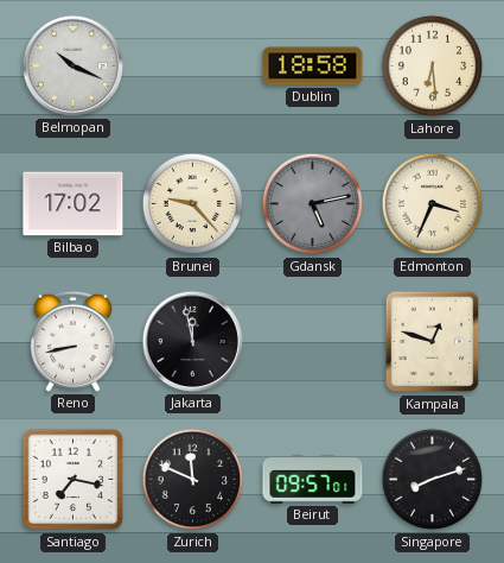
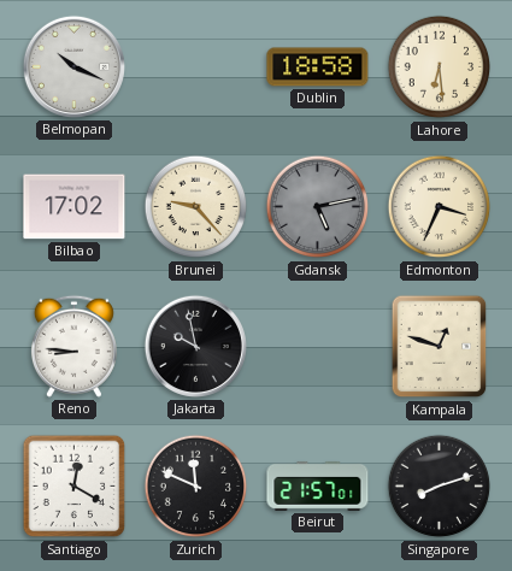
Reno: 8:43 -> 8:46 (73, 346)
Jakarta: 11:58 -> 9:58 (195, 346)
Santiago: 7:17 -> 12:20 (75, 487)
Beirut: 09:57 -> 21:57 (318, 485)
